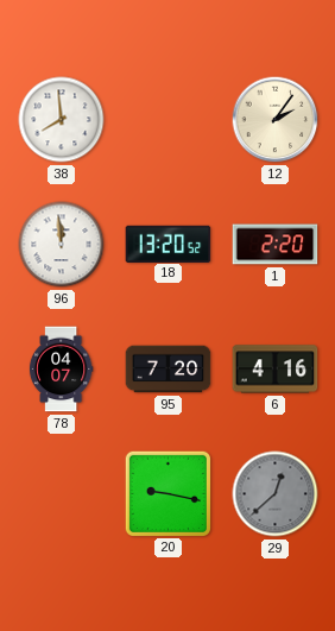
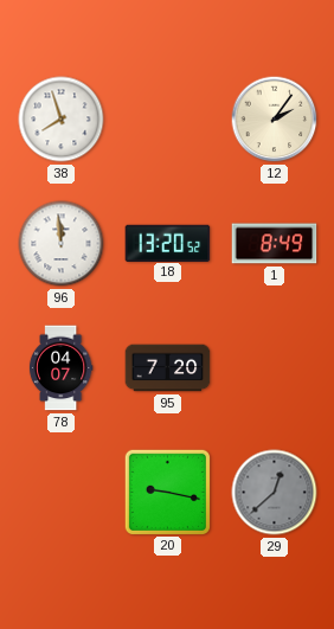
38: 7:59 -> 7:57 (62, 120)
1: 2:20 -> 8:49 (275, 244)
6: 4:16 -> none (276, 370)
